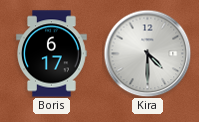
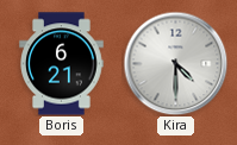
Boris: 6:17 -> 6:21 (62, 64)
